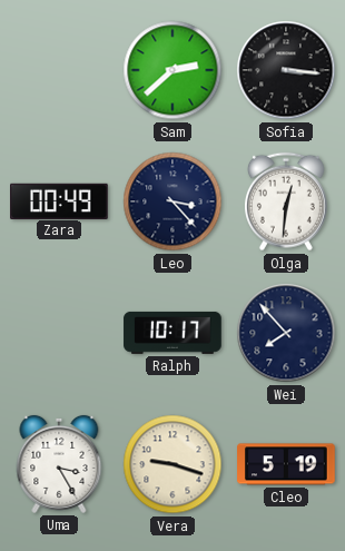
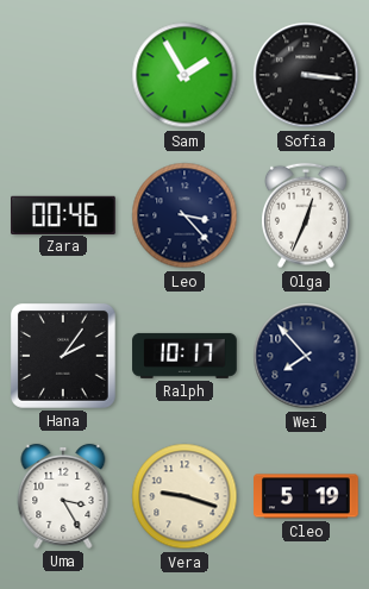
Sam: 2:38 -> 1:55 (185, 75)
Zara: 00:49 -> 00:46 (63, 214)
Olga: 12:31 -> 12:34 (306, 215)
Hana: none -> 2:06 (63, 356)
